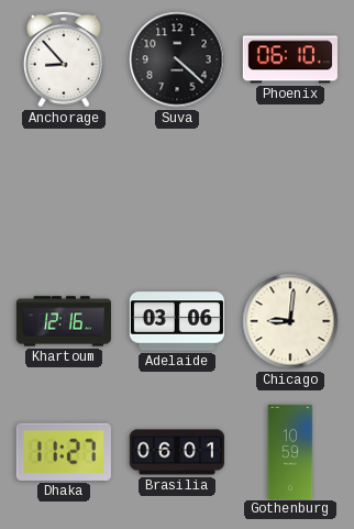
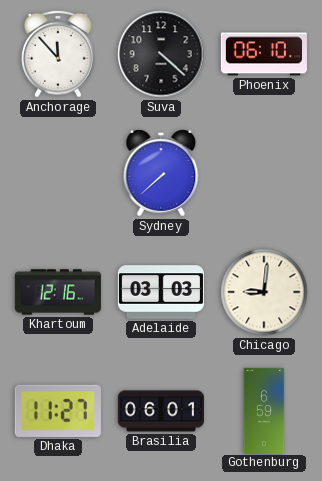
Anchorage: 8:53 -> 11:53 (59, 54)
Sydney: none -> 7:38 (161, 173)
Adelaide: 03:06 -> 03:03 (161, 292)
Gothenburg: 10:59 -> 6:59 (264, 410)
